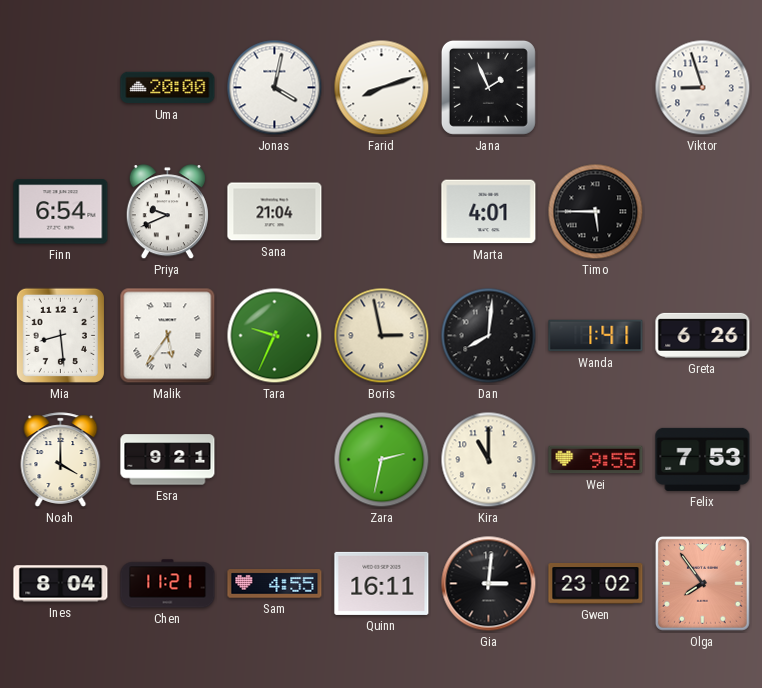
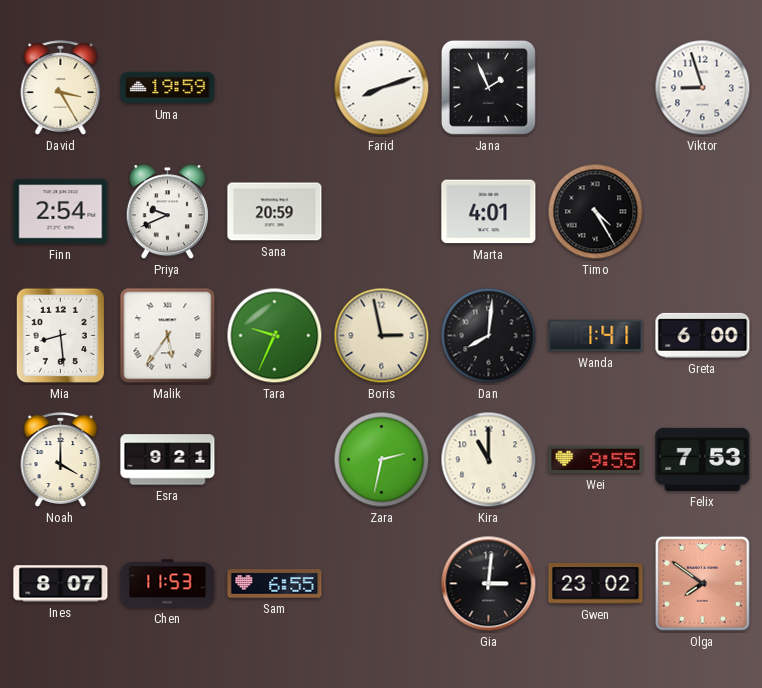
David: none -> 3:25 (61, 88)
Uma: 20:00 -> 19:59 (168, 88)
Jonas: 4:02 -> none (275, 88)
Finn: 6:54 -> 2:54 (61, 212)
Sana: 21:04 -> 20:59 (275, 212)
Timo: 5:45 -> 4:25 (596, 212)
Greta: 6:26 -> 6:00 (703, 335)
Ines: 8:04 -> 8:07 (61, 584)
Chen: 11:21 -> 11:53 (168, 584)
Sam: 4:55 -> 6:55 (275, 584)
Quinn: 16:11 -> none (382, 583)
Olga: 7:54 -> 7:51 (702, 583)
